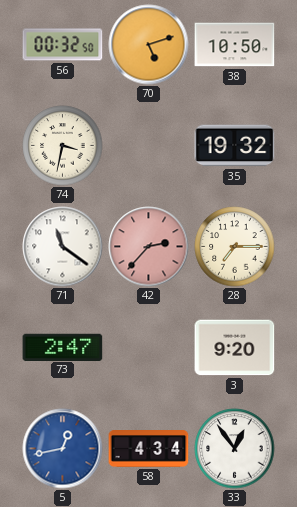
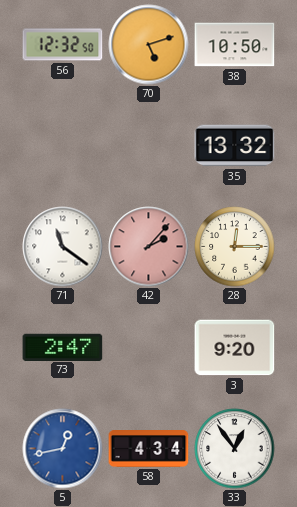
56: 00:32 -> 12:32 (63, 45)
74: 3:32 -> none (63, 146)
35: 19:32 -> 13:32 (235, 146)
42: 2:37 -> 2:07 (149, 247)
28: 7:15 -> 12:15 (235, 247)
